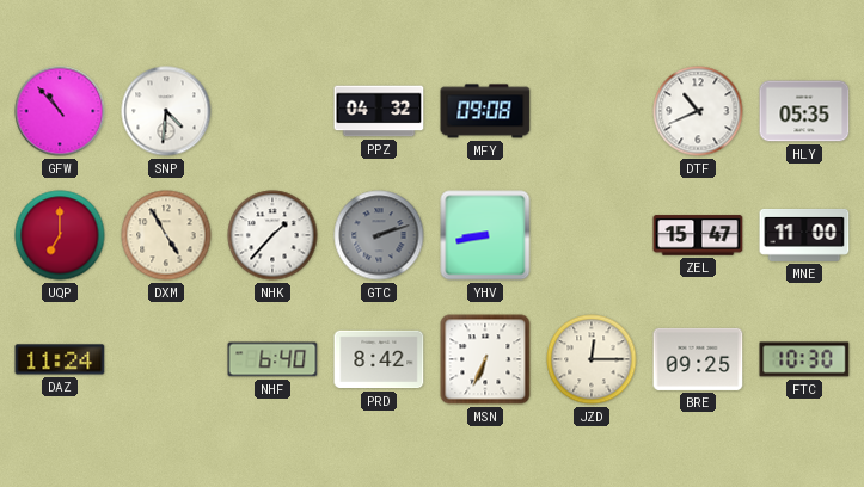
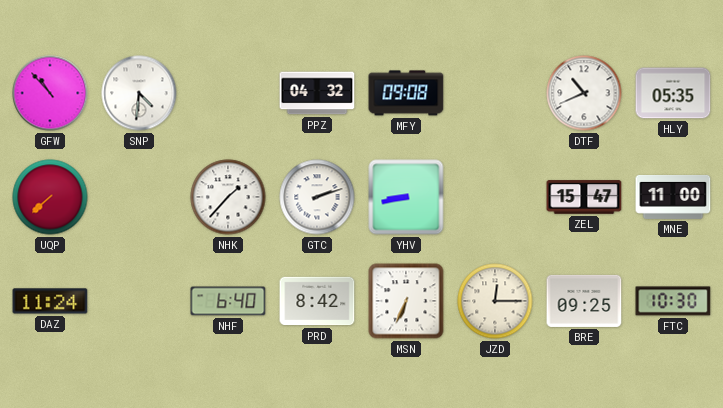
UQP: 7:00 -> 7:38 (50, 197)
DXM: 4:55 -> none (166, 235)
GTC dial: grey -> white (317, 197)
